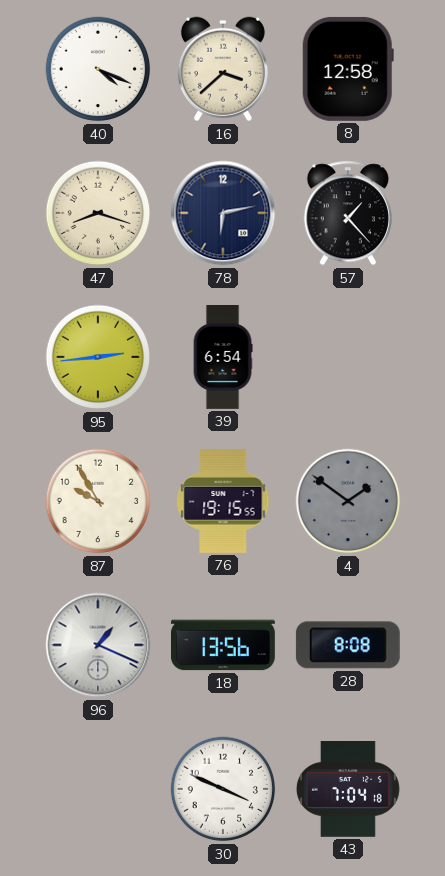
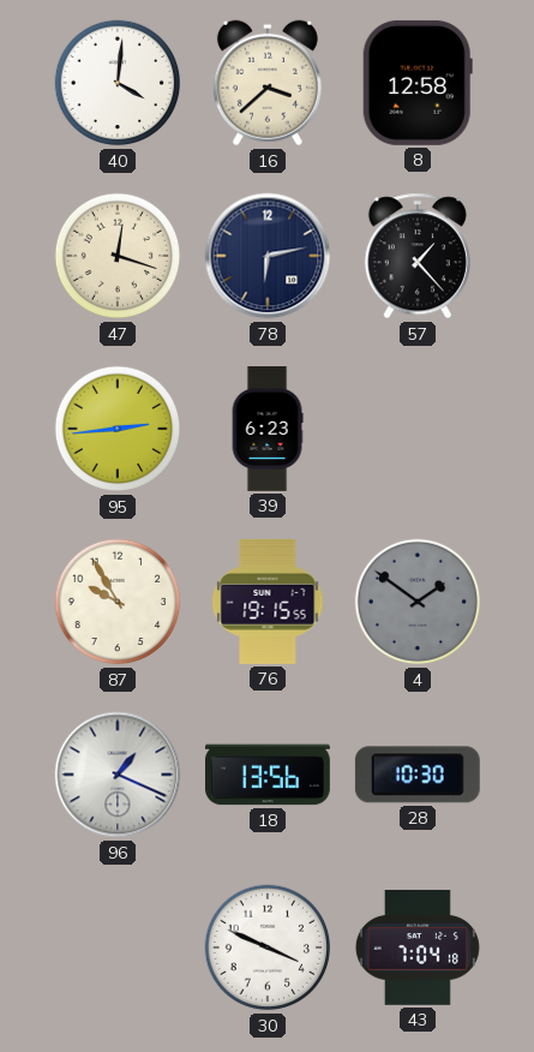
40: 4:19 -> 4:01 (118, 83)
47: 8:18 -> 12:18 (118, 256)
39: 6:54 -> 6:23 (268, 430)
28: 8:08 -> 10:30 (418, 775)
